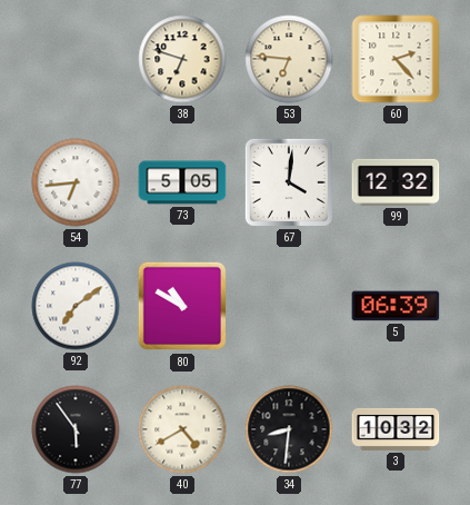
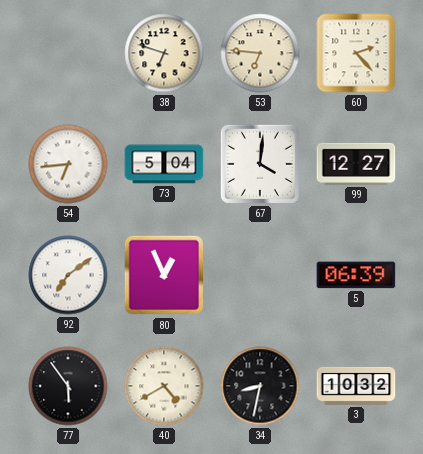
73: 5:05 -> 5:04 (164, 164)
99: 12:32 -> 12:27 (356, 164)
80: 10:50 -> 12:56 (164, 275)
34: 8:31 -> 8:32 (260, 386)
